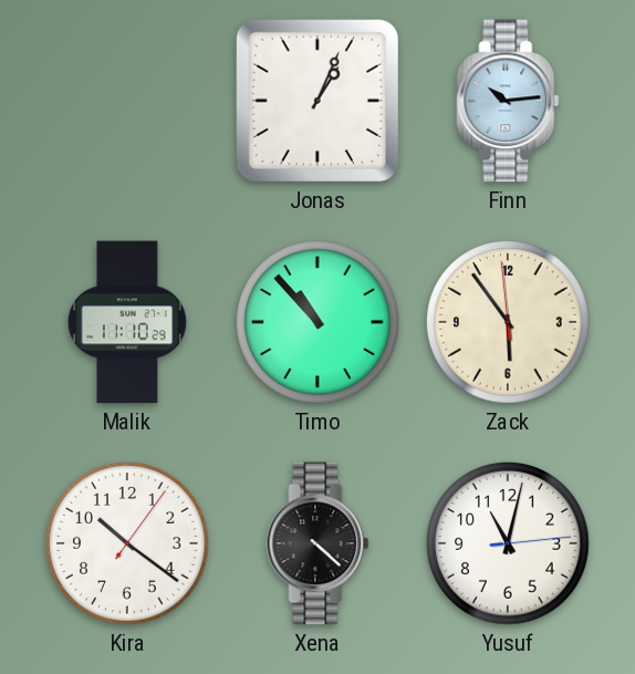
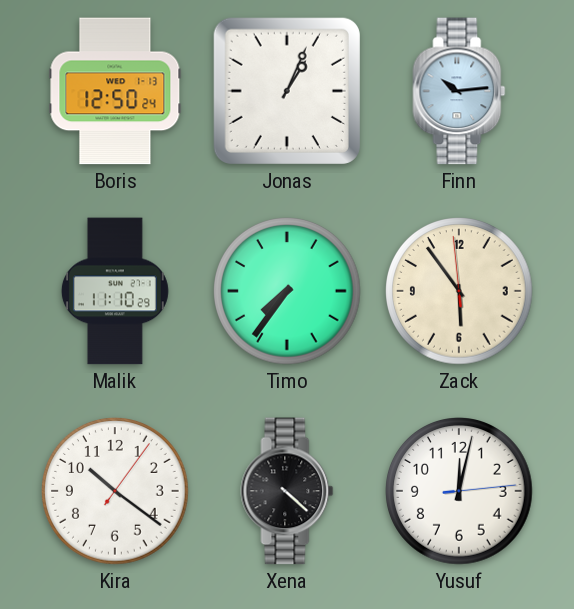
Boris: none -> 12:50 (115, 91)
Timo: 10:53 -> 7:36 (287, 291)
Yusuf: 11:02 -> 12:02 (459, 491)
